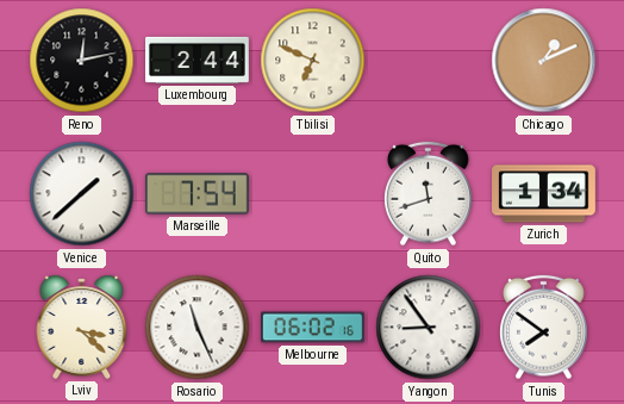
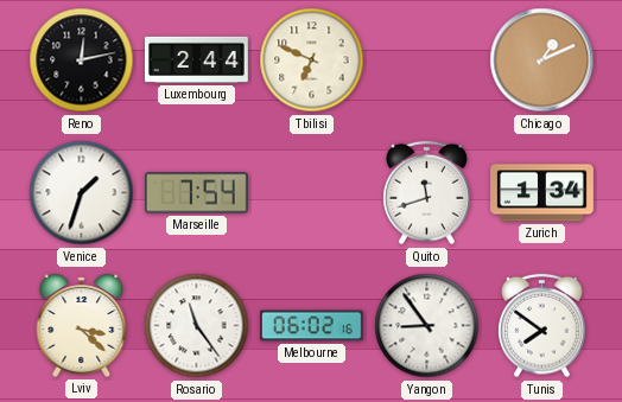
Venice: 1:38 -> 1:33 (82, 193)
Rosario: 11:26 -> 11:24 (197, 326)
